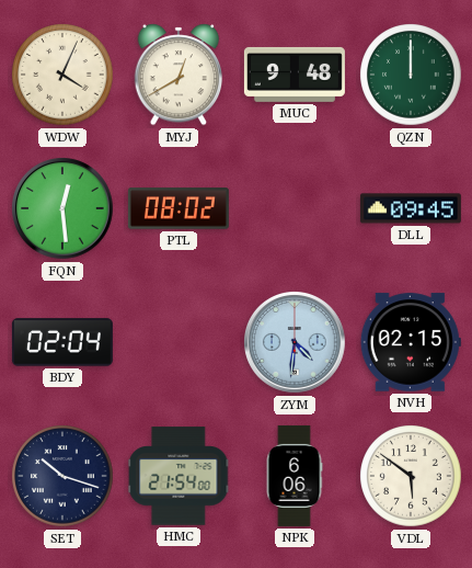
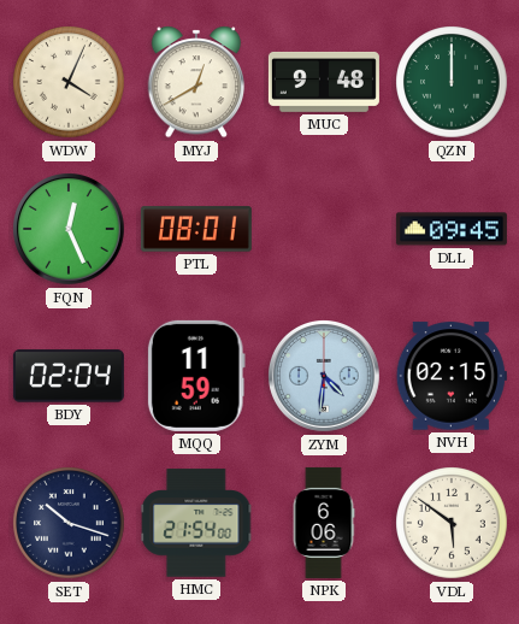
FQN: 12:29 -> 12:26 (70, 230)
PTL: 08:02 -> 08:01 (196, 229)
MQQ: none -> 11:59 (196, 376)
